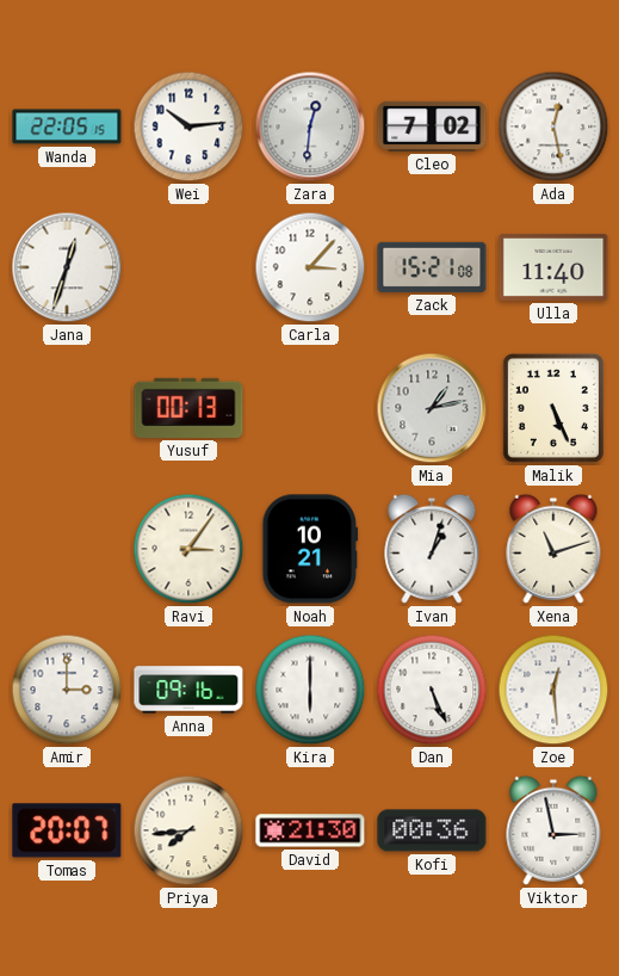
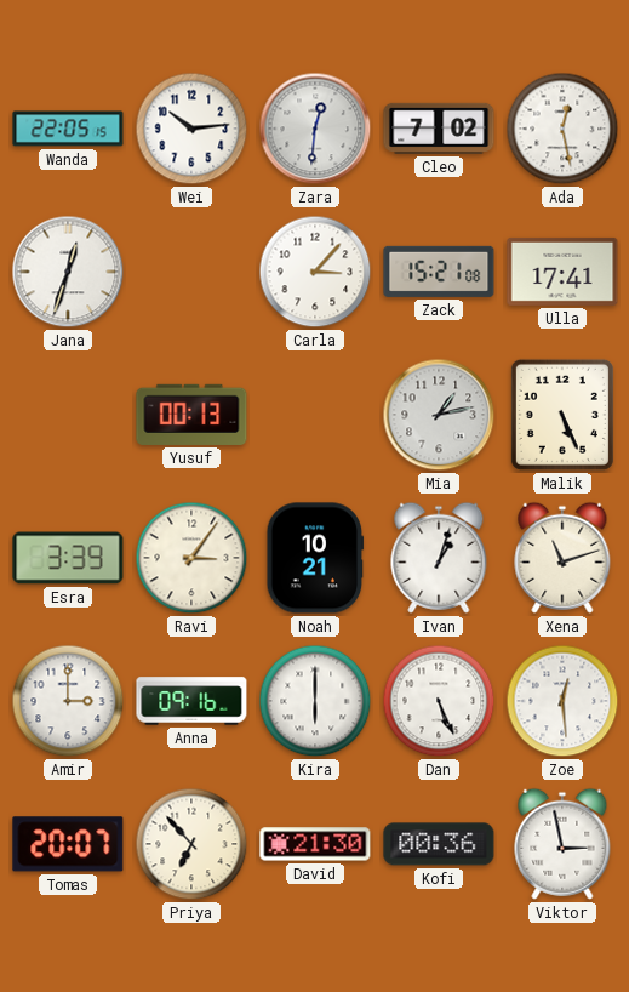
Ulla: 11:40 -> 17:41 (562, 272)
Esra: none -> 3:39 (68, 558)
Priya: 7:44 -> 6:53 (191, 844)
